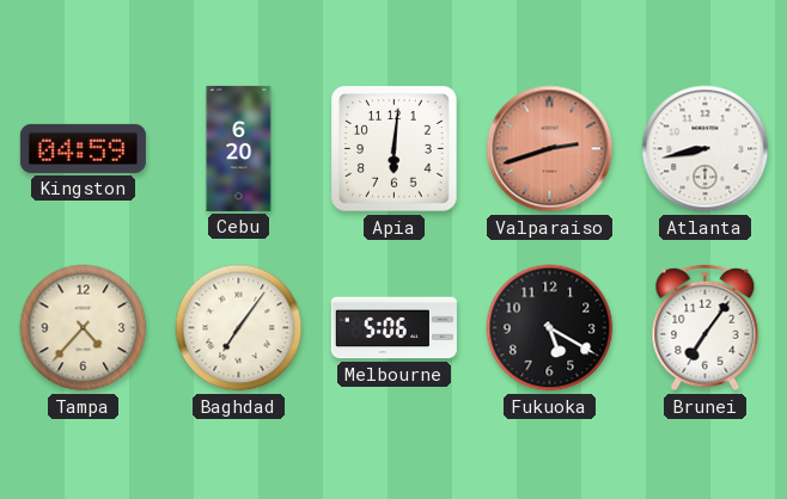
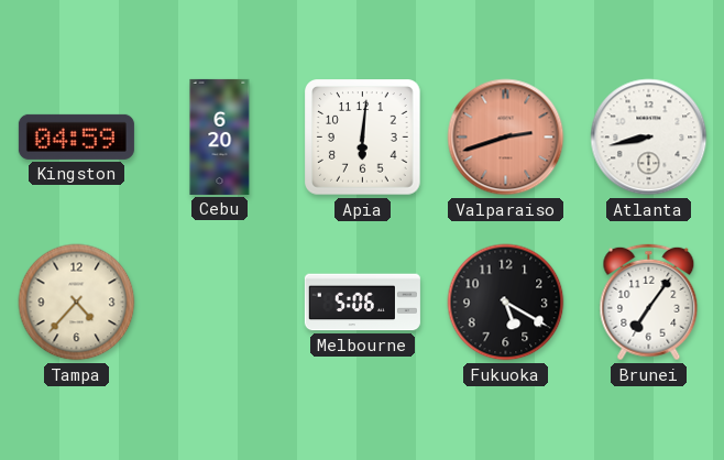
Baghdad: 7:06 -> none (239, 328)
